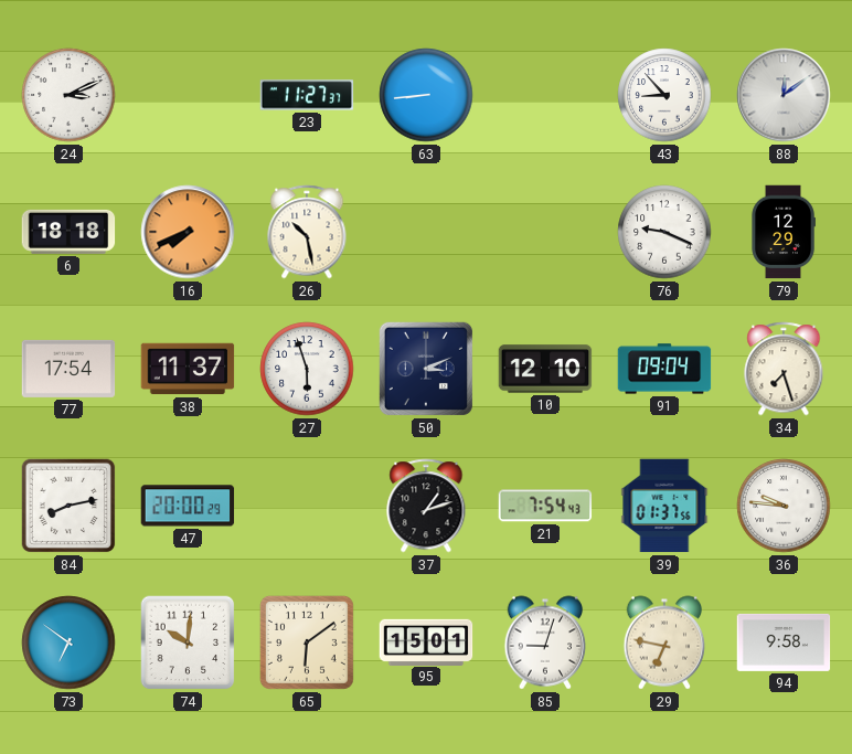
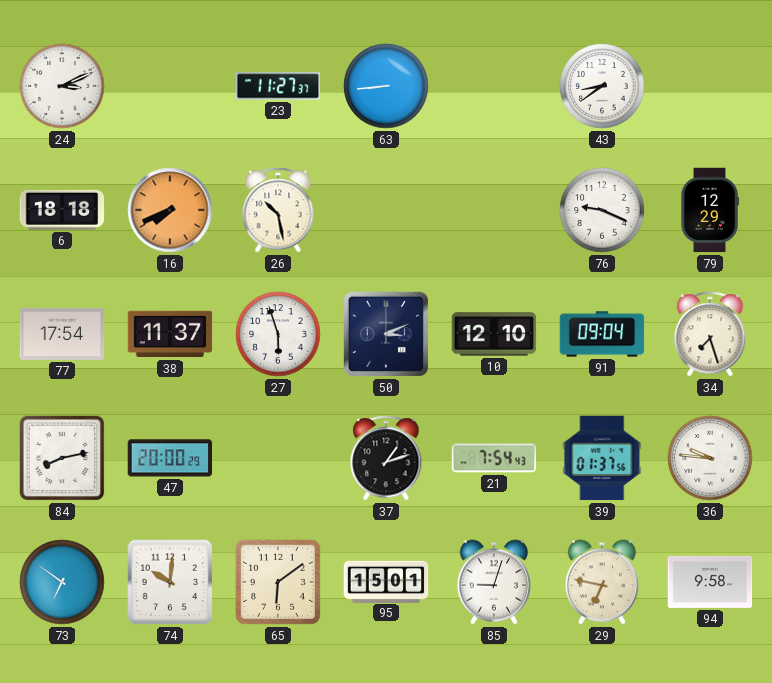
43: 8:53 -> 8:39 (602, 86)
88: 12:09 -> none (784, 95)
